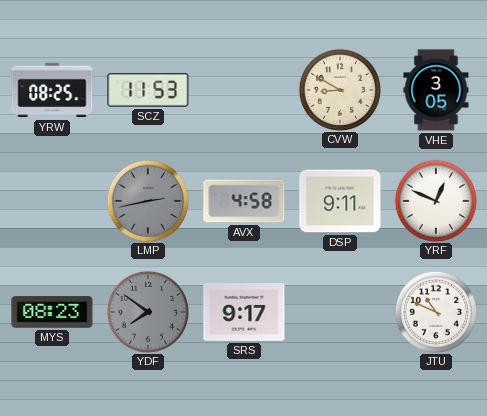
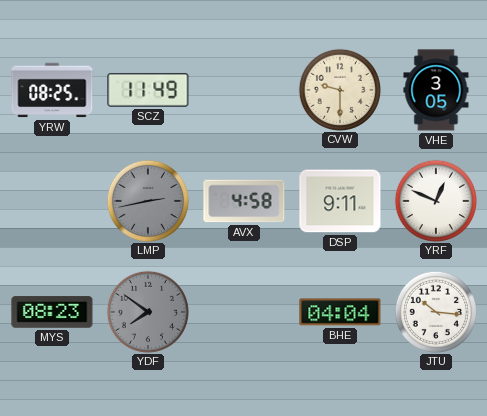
SCZ: 11:53 -> 11:49 (148, 90)
CVW: 8:50 -> 9:30 (339, 89)
SRS: 9:17 -> none (244, 313)
BHE: none -> 04:04 (340, 312)
JTU: 10:49 -> 10:16 (435, 311)
